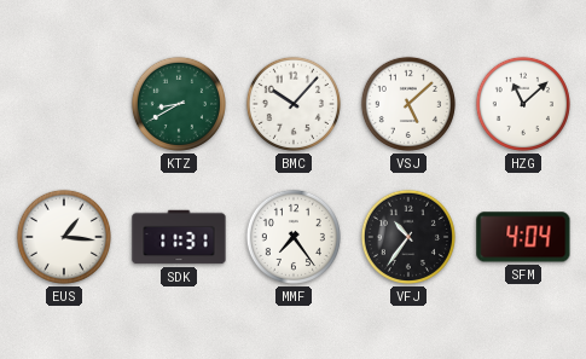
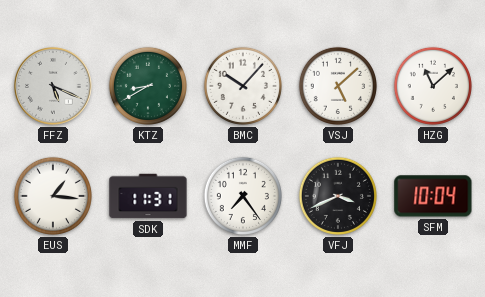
FFZ: none -> 5:19 (54, 87)
VFJ: 10:36 -> 3:41 (338, 196)
SFM: 4:04 -> 10:04 (433, 196)
